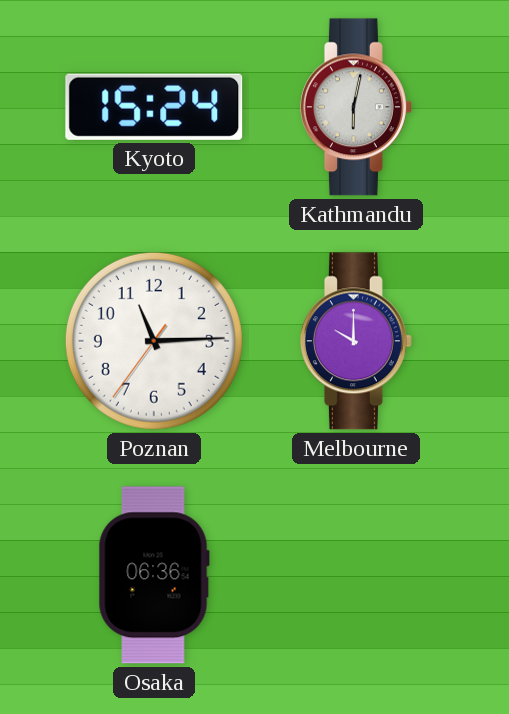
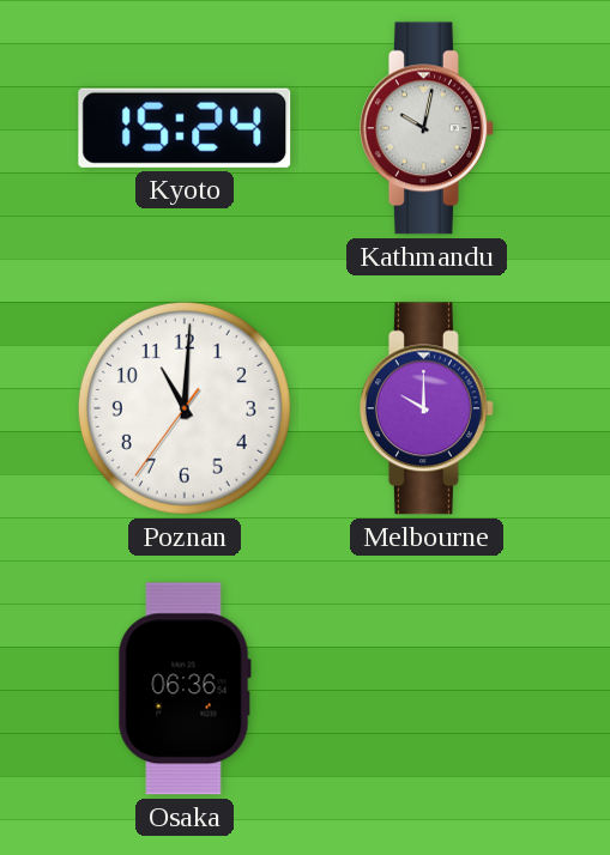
Kathmandu: 6:02 -> 10:02 (427, 128)
Poznan: 11:14 -> 11:00 (185, 408)
